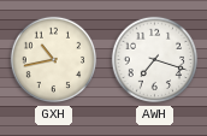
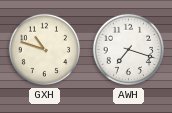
GXH: 10:43 -> 10:48 (45, 50)
